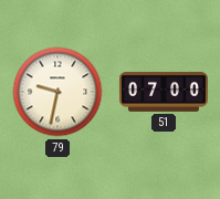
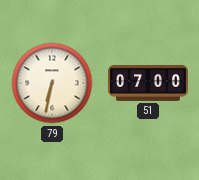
79: 9:32 -> 6:32 (52, 83)
